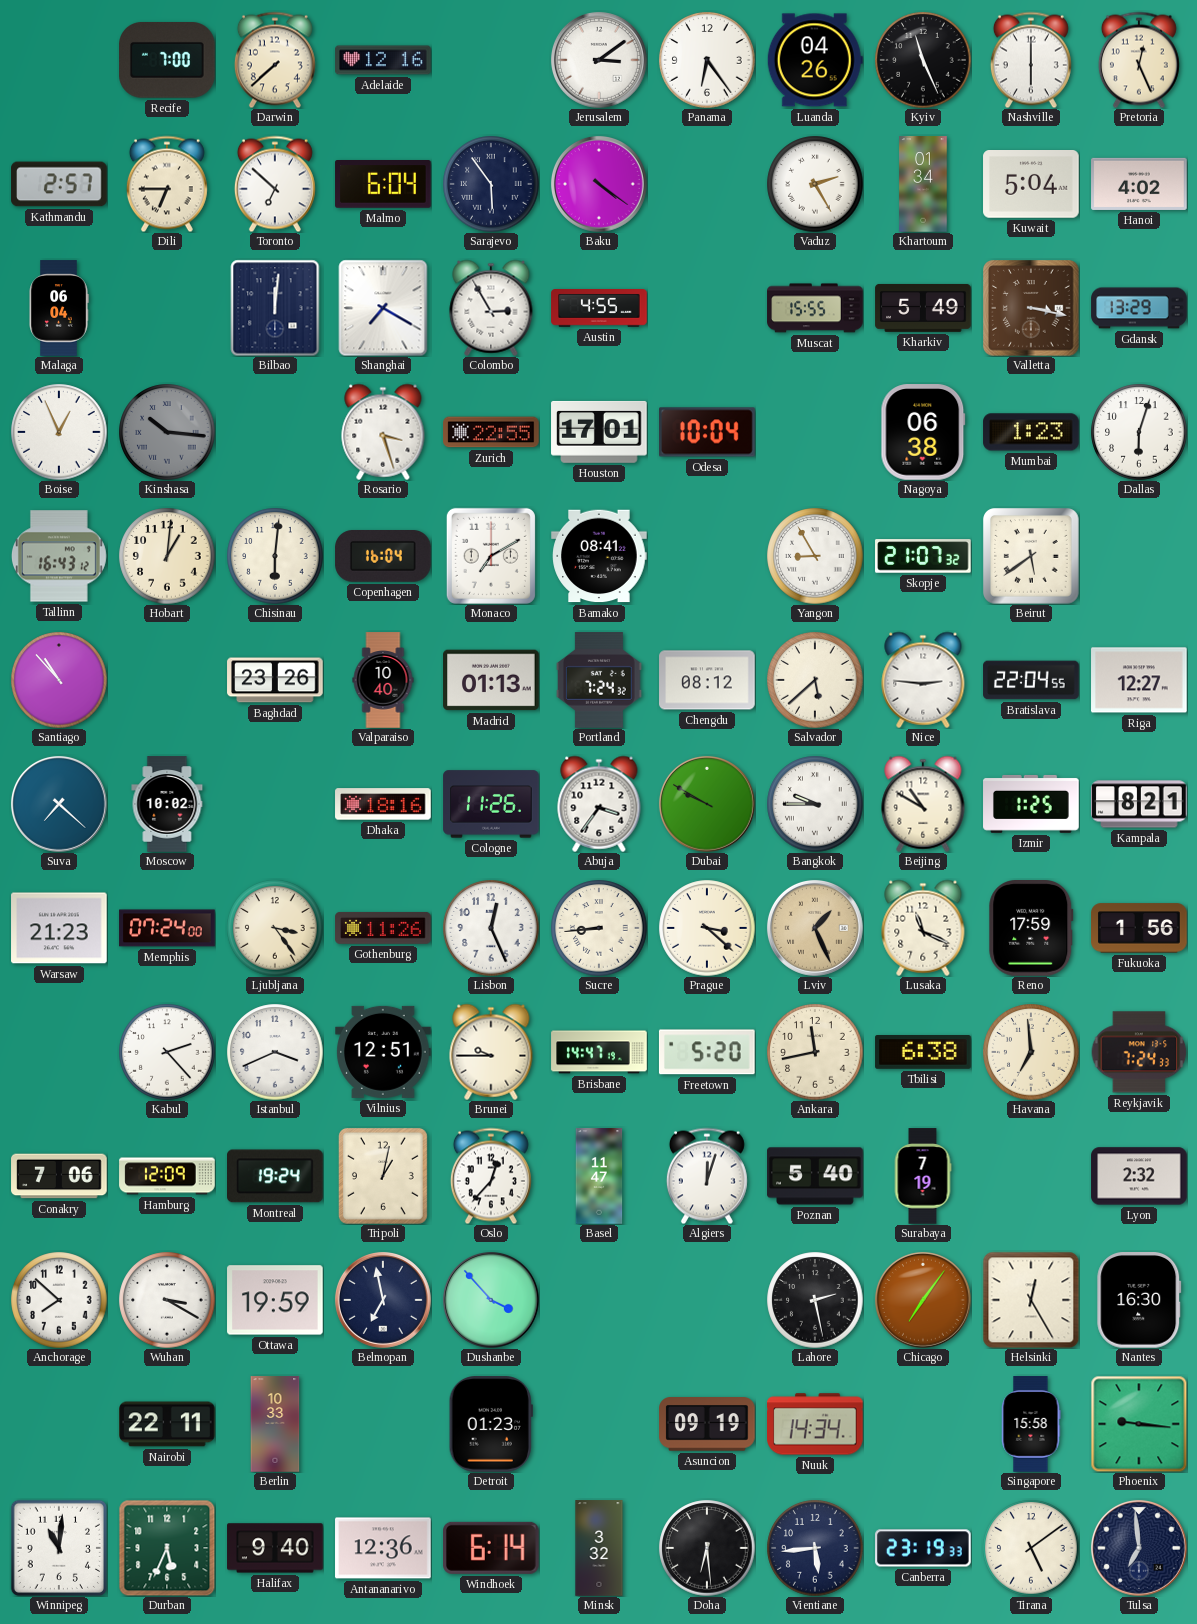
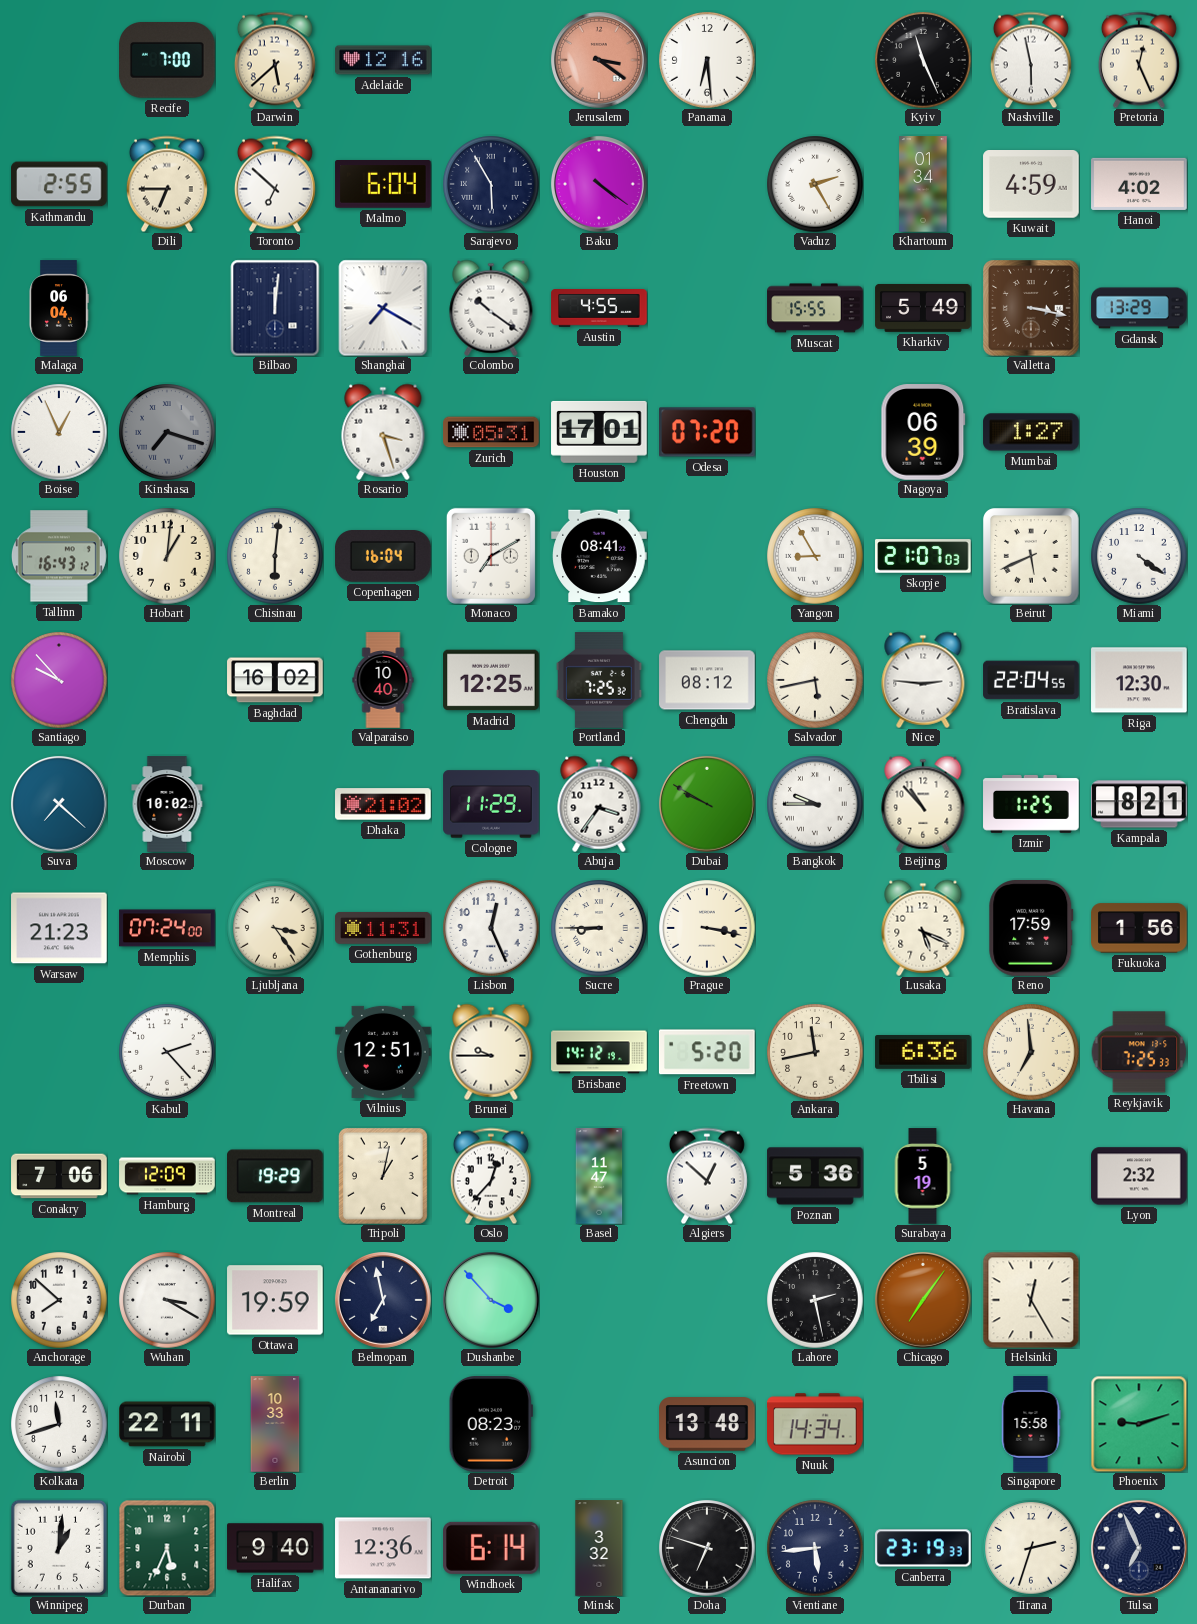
Darwin: 7:38 -> 5:38 (275, 60)
Jerusalem: 3:09 -> 3:21 (599, 60)
Jerusalem dial: white -> salmon (599, 60)
Panama: 6:24 -> 6:29 (707, 60)
Luanda: 04:26 -> none (815, 60)
Nashville: 6:00 -> 5:58 (1031, 60)
Kathmandu: 2:57 -> 2:55 (59, 184)
Sarajevo: 5:54 -> 5:55 (491, 184)
Kuwait: 5:04 -> 4:59 (1031, 184)
Colombo: 2:55 -> 10:21 (491, 308)
Kinshasa: 10:16 -> 7:18 (167, 432)
Zurich: 22:55 -> 05:31 (491, 432)
Odesa: 10:04 -> 07:20 (707, 432)
Nagoya: 06:38 -> 06:39 (923, 432)
Mumbai: 1:23 -> 1:27 (1031, 432)
Dallas: 6:03 -> none (1139, 432)
Skopje: 21:07:32 -> 21:07:03 (923, 556)
Beirut: 5:39 -> 5:41 (1032, 557)
Miami: none -> 4:21 (1139, 556)
Santiago: 10:53 -> 9:53 (59, 680)
Baghdad: 23:26 -> 16:02 (275, 680)
Madrid: 01:13 -> 12:25 (491, 680)
Portland: 7:24 -> 7:25 (599, 680)
Salvador: 5:38 -> 5:43 (815, 680)
Riga: 12:27 -> 12:30 (1139, 680)
Dhaka: 18:16 -> 21:02 (383, 804)
Cologne: 11:26 -> 11:29 (491, 804)
Beijing: 10:50 -> 10:53 (923, 804)
Gothenburg: 11:26 -> 11:31 (383, 928)
Sucre: 8:44 -> 8:45 (599, 928)
Prague: 3:22 -> 3:17 (707, 928)
Lviv: 1:26 -> none (815, 928)
Lusaka: 11:19 -> 5:19 (923, 928)
Istanbul: 3:41 -> none (275, 1052)
Brisbane: 14:47 -> 14:12 (599, 1052)
Tbilisi: 6:38 -> 6:36 (923, 1053)
Reykjavik: 7:24 -> 7:25 (1139, 1052)
Montreal: 19:24 -> 19:29 (276, 1176)
Algiers: 12:03 -> 12:52 (707, 1176)
Poznan: 5:40 -> 5:36 (815, 1176)
Surabaya: 7:19 -> 5:19 (923, 1176)
Nantes: 16:30 -> none (1139, 1301)
Kolkata: none -> 11:42 (59, 1424)
Detroit: 01:23 -> 08:23 (491, 1424)
Asuncion: 09:19 -> 13:48 (707, 1424)
Phoenix: 9:16 -> 9:12 (1139, 1424)
Winnipeg: 11:01 -> 1:01 (59, 1548)
Doha: 6:29 -> 6:48 (707, 1548)
Tirana: 5:09 -> 2:33 (1031, 1548)
Tulsa: 6:59 -> 6:56 (1139, 1548)
